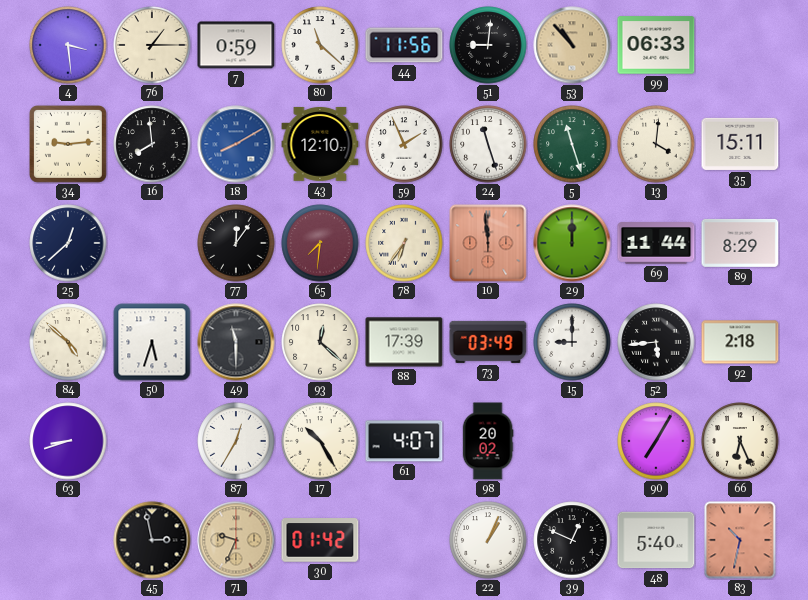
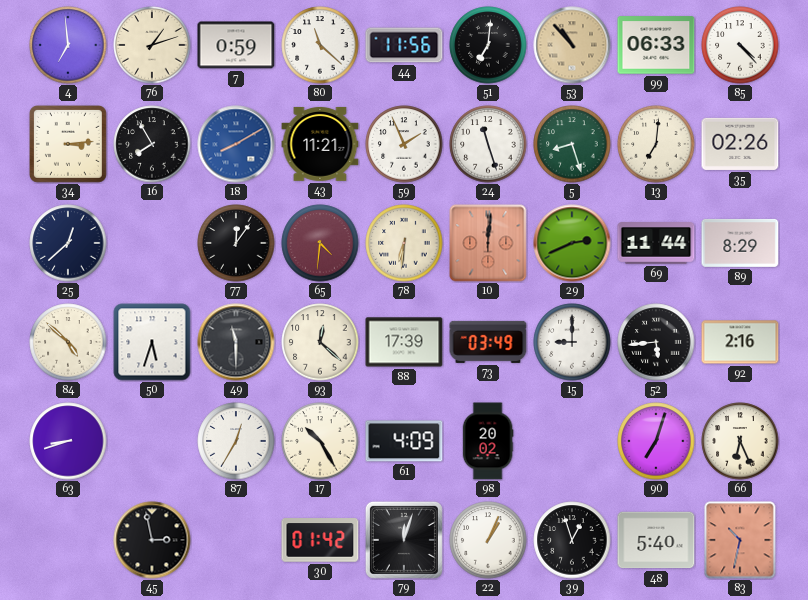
4: 3:29 -> 6:59 (68, 45)
76: 1:15 -> 1:12 (152, 45)
51: 9:01 -> 7:01 (488, 45)
85: none -> 4:23 (740, 45)
34: 9:14 -> 3:14 (68, 144)
16: 7:59 -> 7:55 (152, 144)
43: 12:10 -> 11:21 (320, 144)
5: 11:27 -> 8:27 (572, 144)
13: 4:01 -> 7:01 (656, 144)
35: 15:11 -> 02:26 (740, 144)
65: 7:31 -> 4:31 (320, 243)
78: 6:36 -> 6:31 (404, 243)
10: 11:59 -> 12:01 (488, 243)
29: 12:00 -> 2:41 (572, 243)
92: 2:18 -> 2:16 (740, 342)
61: 4:07 -> 4:09 (404, 441)
90: 7:05 -> 7:03 (656, 441)
71: 9:34 -> none (236, 540)
79: none -> 12:03 (404, 540)
39: 12:49 -> 12:57 (572, 540)
